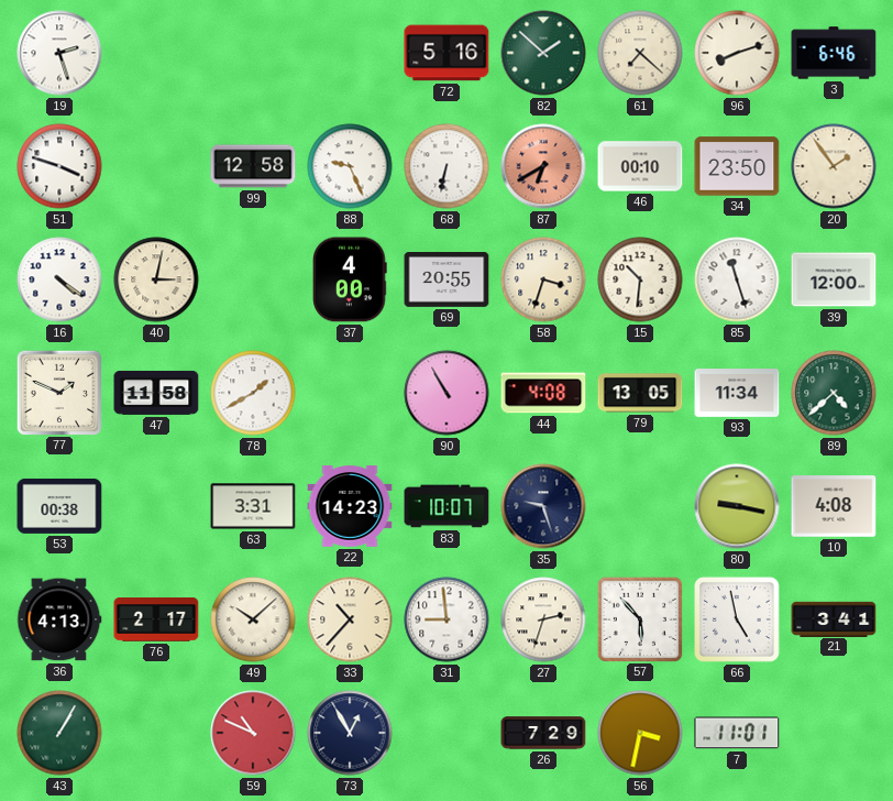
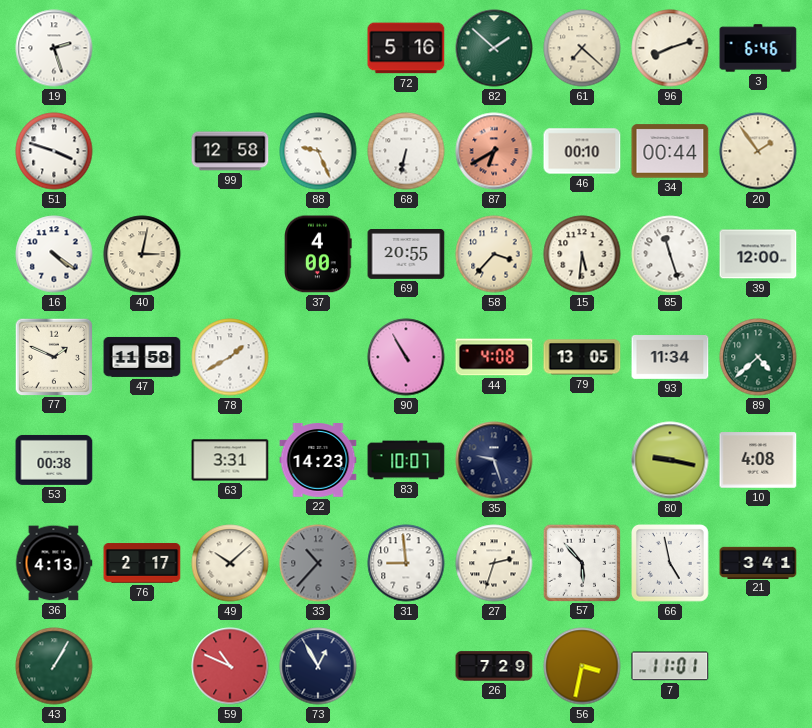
34: 23:50 -> 00:44 (670, 151)
58: 3:33 -> 3:37 (494, 254)
15: 10:31 -> 5:31 (582, 254)
33 dial: cream -> grey (318, 563)
